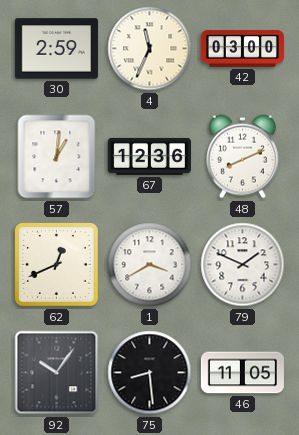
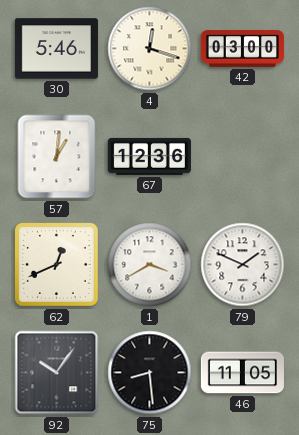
30: 2:59 -> 5:46 (56, 49)
4: 11:34 -> 12:18 (150, 49)
48: 8:11 -> none (242, 157)
